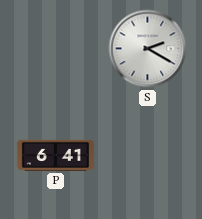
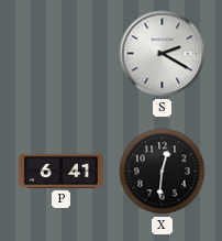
X: none -> 12:31 (163, 172)
